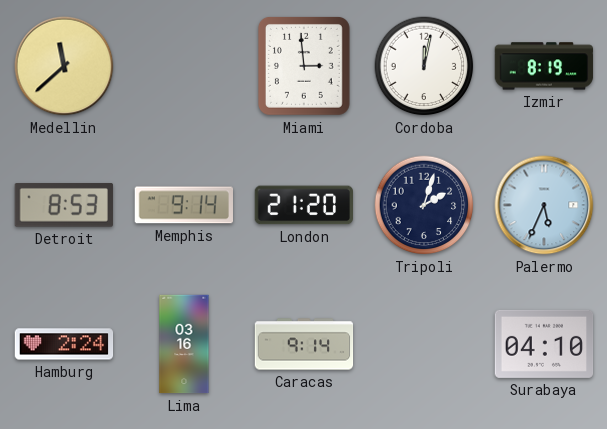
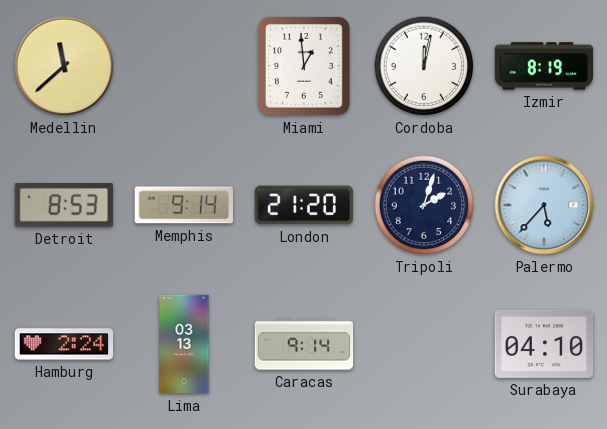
Miami: 2:59 -> 12:59 (304, 66)
Palermo: 5:34 -> 5:37 (544, 205)
Lima: 03:16 -> 03:13 (184, 344)
